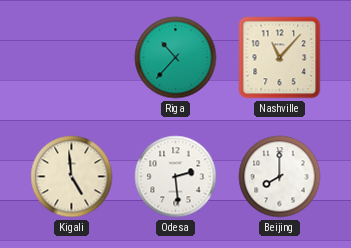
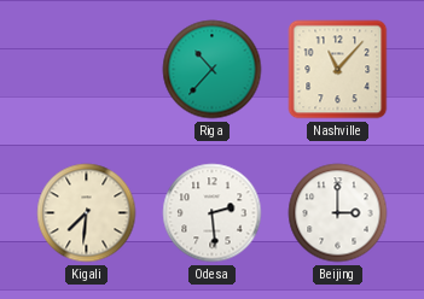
Kigali: 4:59 -> 7:31 (87, 213)
Beijing: 8:00 -> 3:00 (338, 213)
